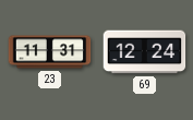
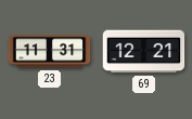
69: 12:24 -> 12:21 (144, 52)
